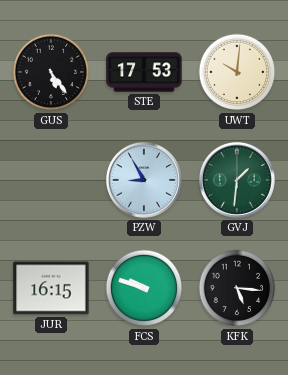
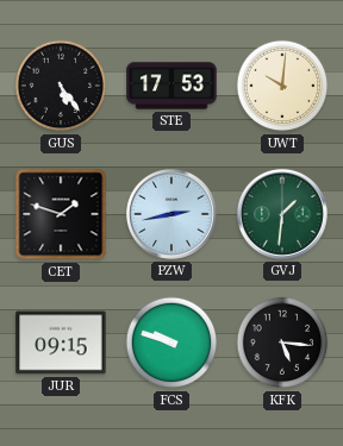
CET: none -> 1:48 (61, 214)
PZW: 8:55 -> 2:43 (171, 214)
JUR: 16:15 -> 09:15 (61, 343)
